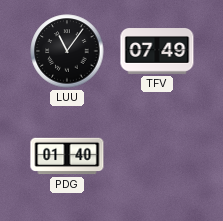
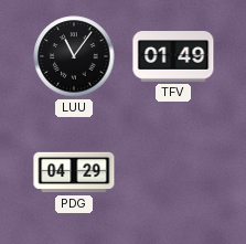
TFV: 07:49 -> 01:49 (173, 56)
PDG: 01:40 -> 04:29 (74, 172)
